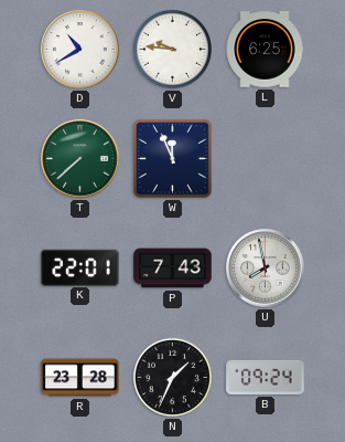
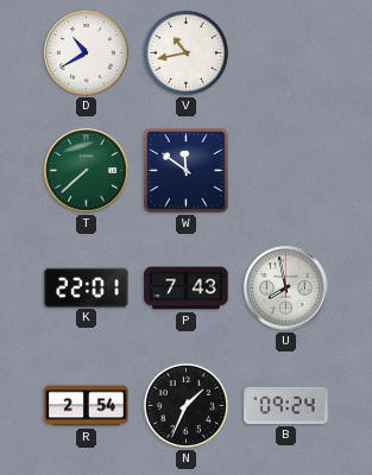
V: 9:46 -> 10:43 (185, 52)
L: 6:25 -> none (265, 50)
W: 11:56 -> 11:51 (187, 171)
R: 23:28 -> 2:54 (87, 406)
